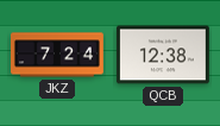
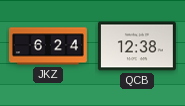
JKZ: 7:24 -> 6:24 (49, 46)
